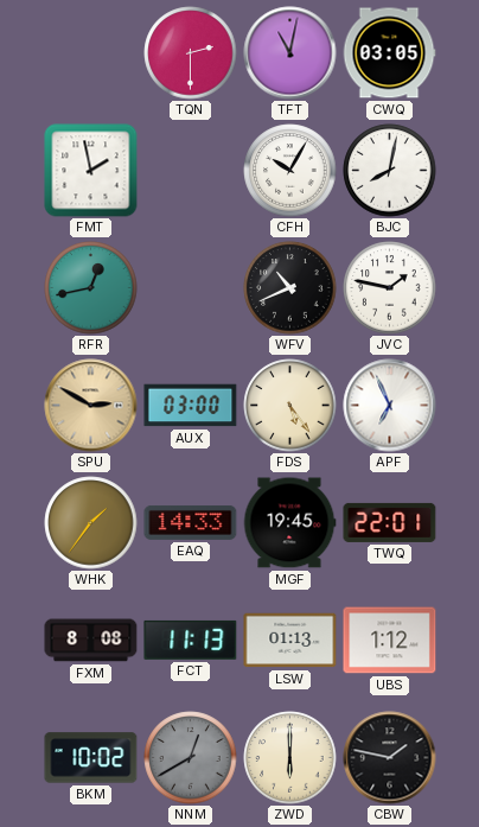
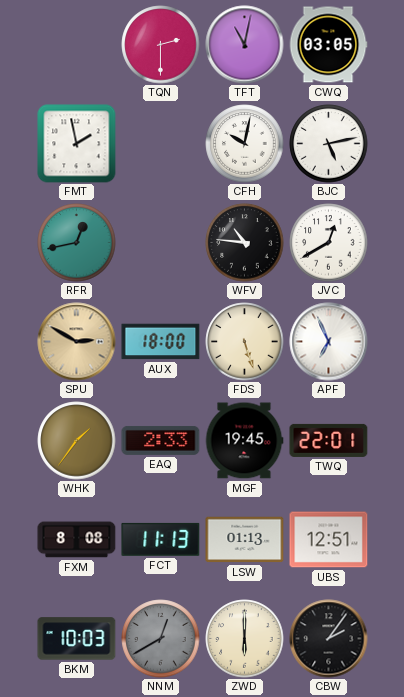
CFH: 10:05 -> 10:02 (245, 144)
BJC: 8:02 -> 5:13 (329, 144)
WFV: 10:41 -> 10:46 (245, 243)
JVC: 1:47 -> 12:40 (329, 243)
AUX: 03:00 -> 18:00 (161, 342)
FDS: 5:24 -> 5:27 (245, 342)
EAQ: 14:33 -> 2:33 (161, 440)
UBS: 1:12 -> 12:51 (329, 540)
BKM: 10:02 -> 10:03 (77, 639)
CBW: 1:47 -> 2:06 (329, 639)
